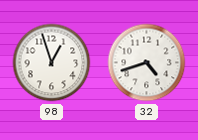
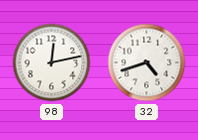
98: 12:57 -> 12:13 (52, 63)
